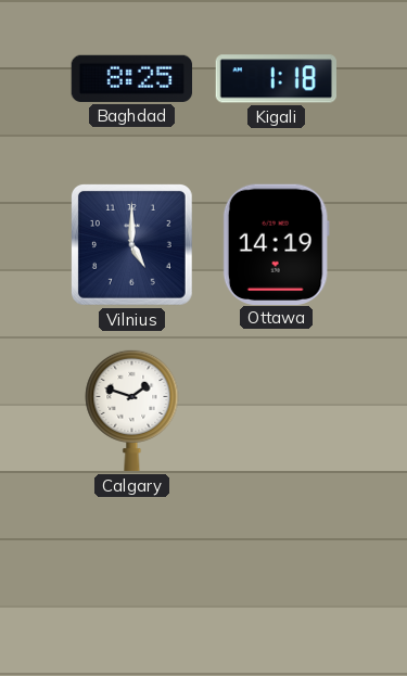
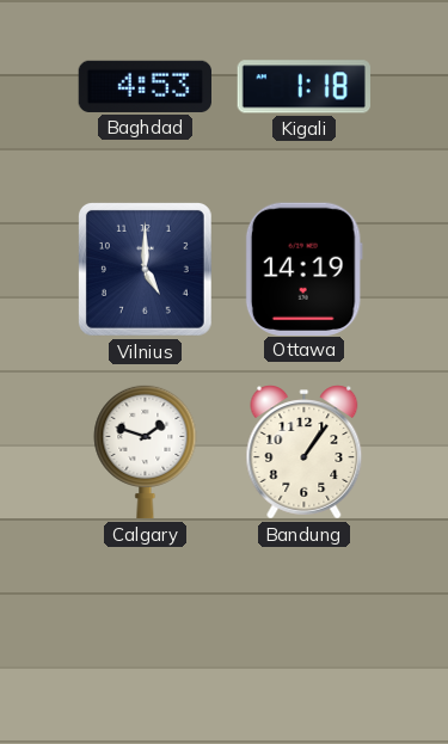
Baghdad: 8:25 -> 4:53 (145, 86)
Bandung: none -> 1:06 (305, 453)
